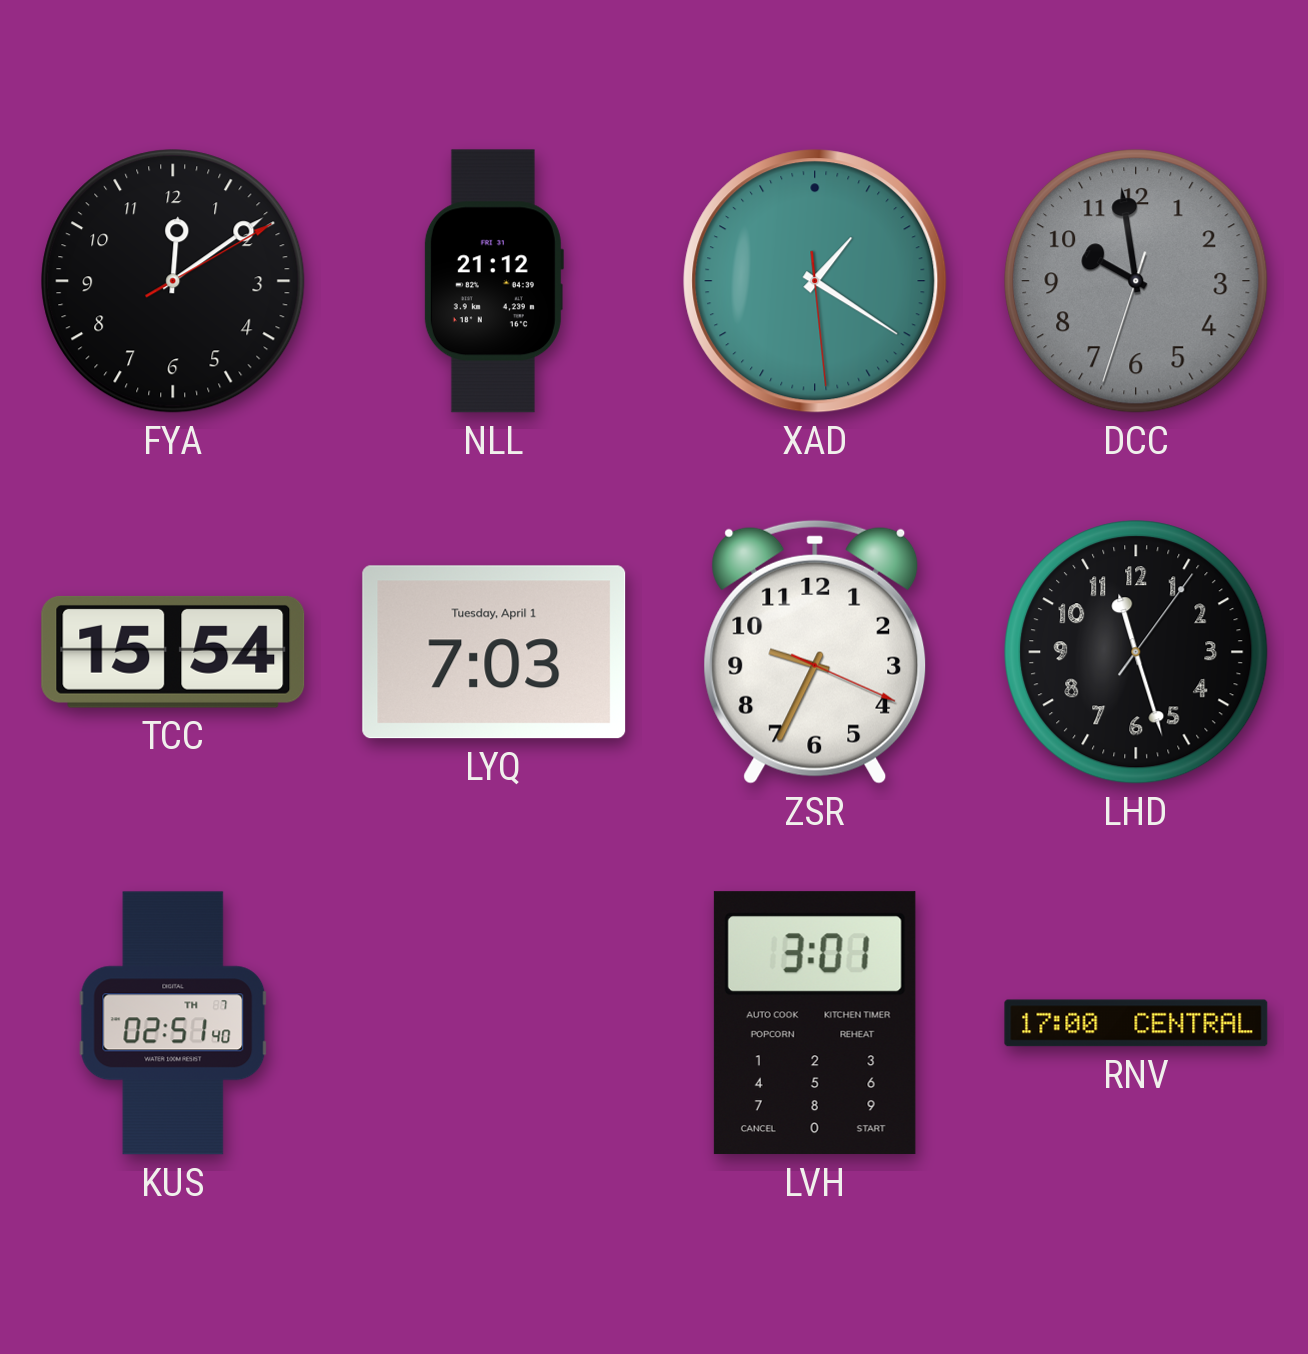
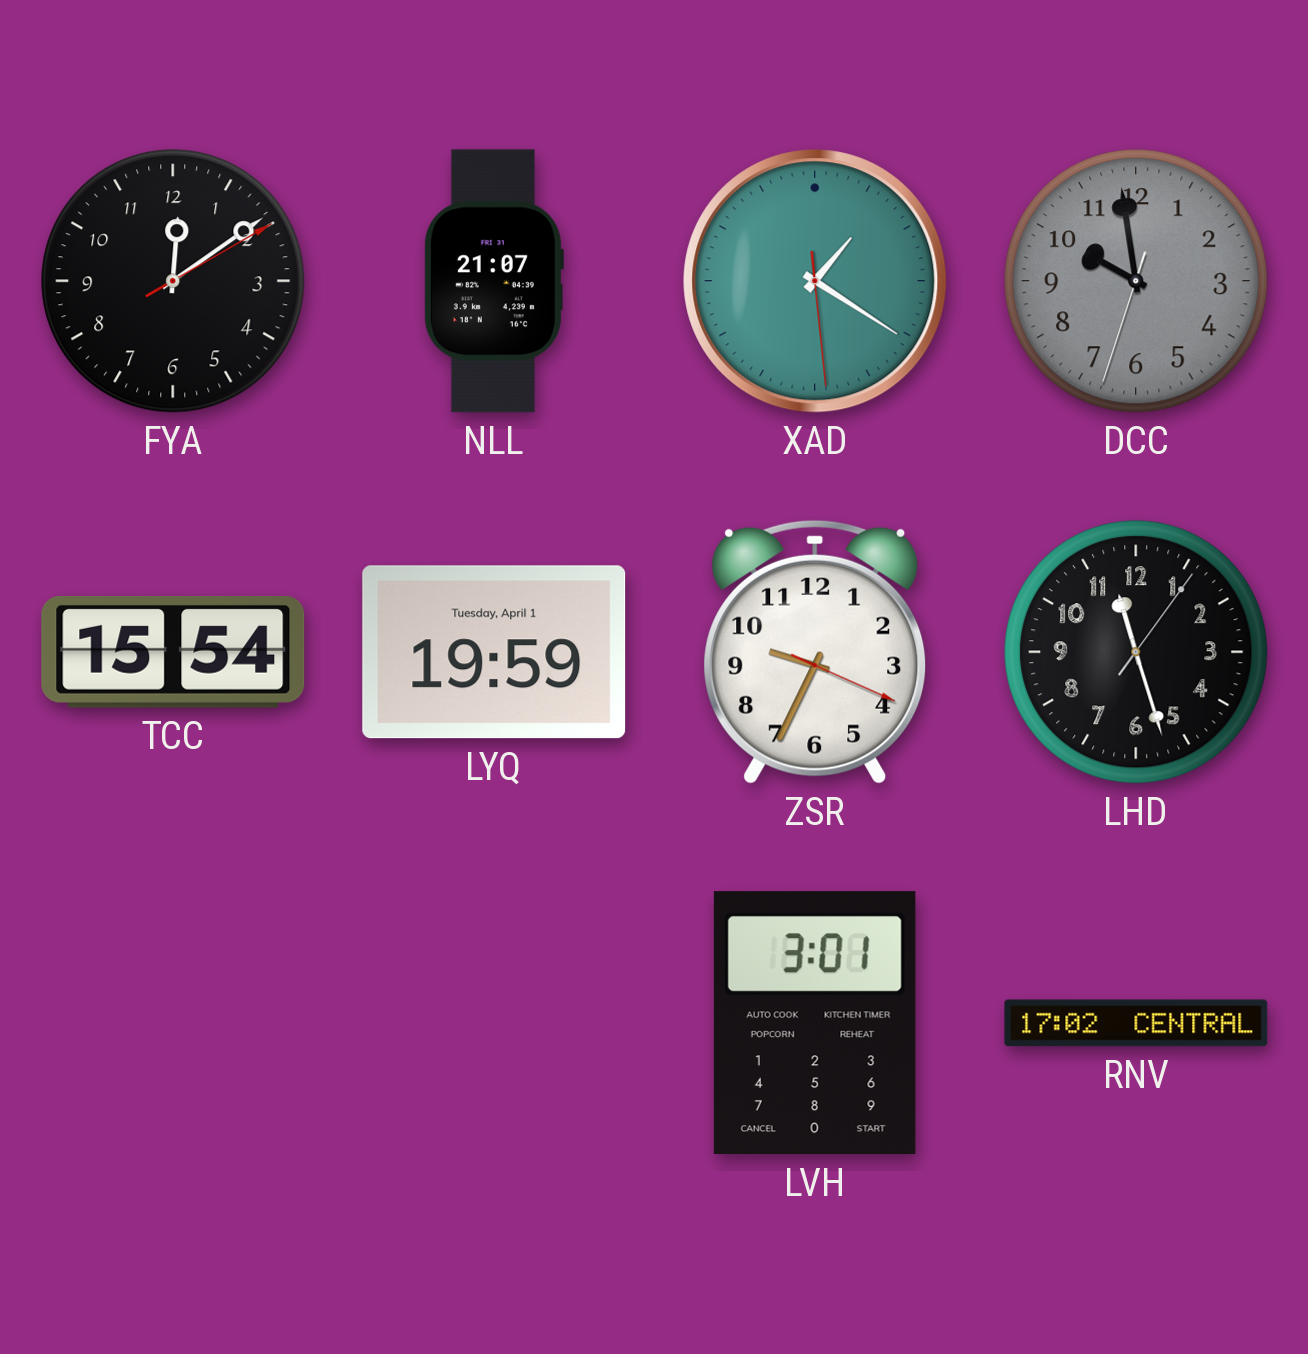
NLL: 21:12 -> 21:07 (493, 281)
LYQ: 7:03 -> 19:59 (494, 652)
KUS: 02:51 -> none (173, 1023)
RNV: 17:00 -> 17:02 (1136, 1023)
